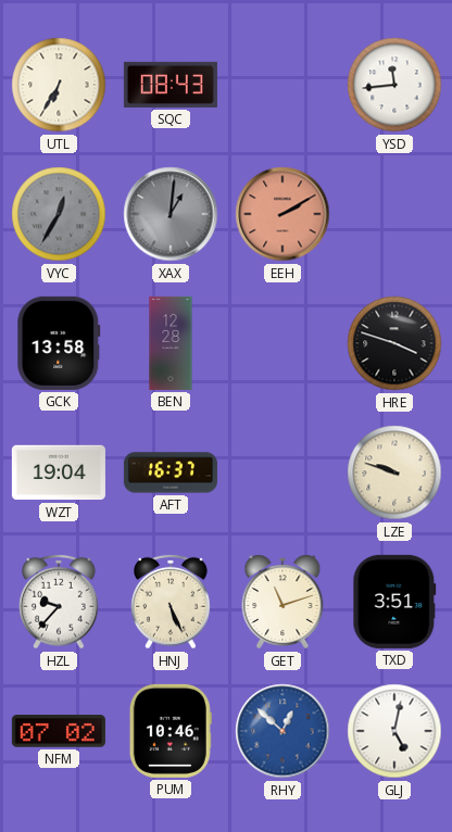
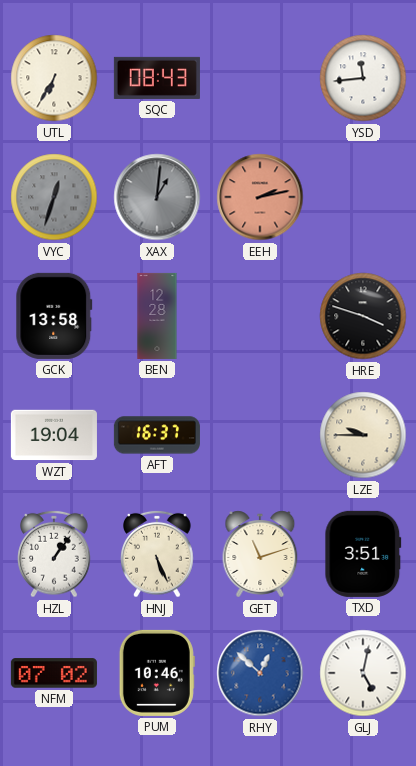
VYC: 12:35 -> 12:33 (54, 197)
EEH: 2:10 -> 2:13 (260, 197)
LZE: 9:48 -> 9:45 (363, 435)
HZL: 9:37 -> 1:06 (54, 554)
